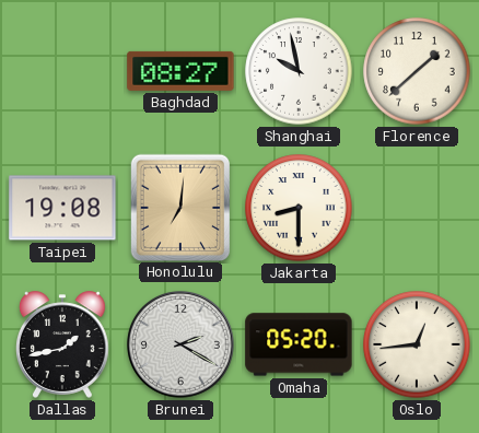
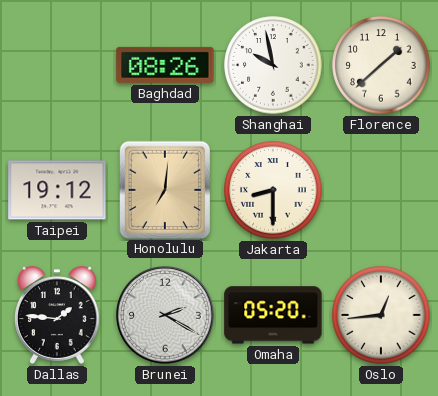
Baghdad: 08:27 -> 08:26 (165, 65)
Taipei: 19:08 -> 19:12 (57, 190)
Dallas: 1:43 -> 1:46 (58, 315)
